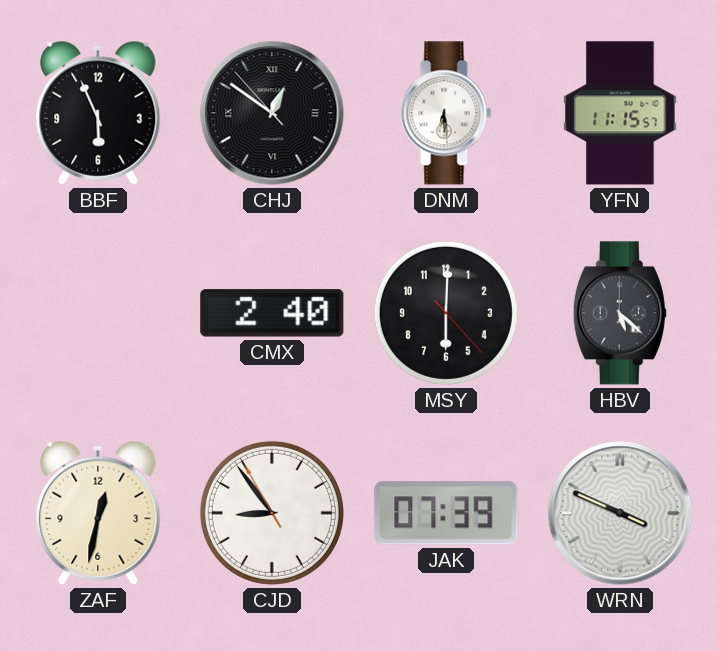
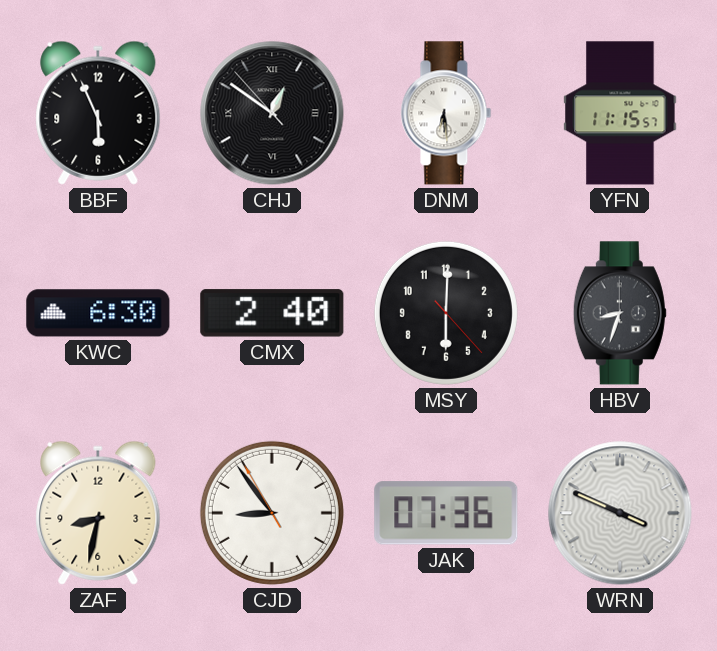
KWC: none -> 6:30 (98, 313)
HBV: 5:22 -> 8:33 (620, 313)
ZAF: 12:32 -> 8:32 (98, 513)
JAK: 07:39 -> 07:36 (446, 513)
